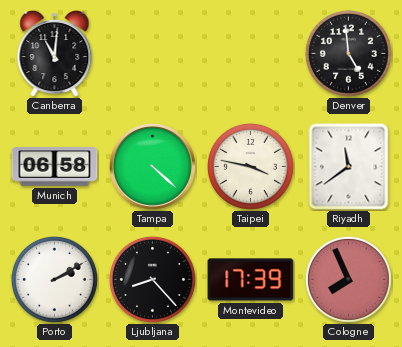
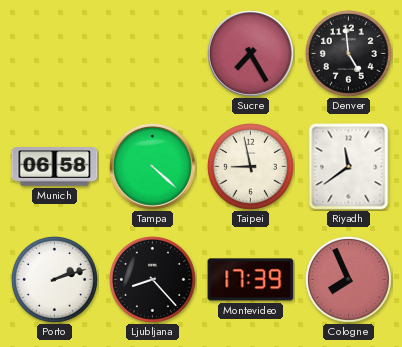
Canberra: 11:01 -> none (55, 53)
Sucre: none -> 7:25 (251, 54)
Taipei: 3:47 -> 8:58 (250, 166)
Porto: 2:10 -> 2:12 (54, 279)
